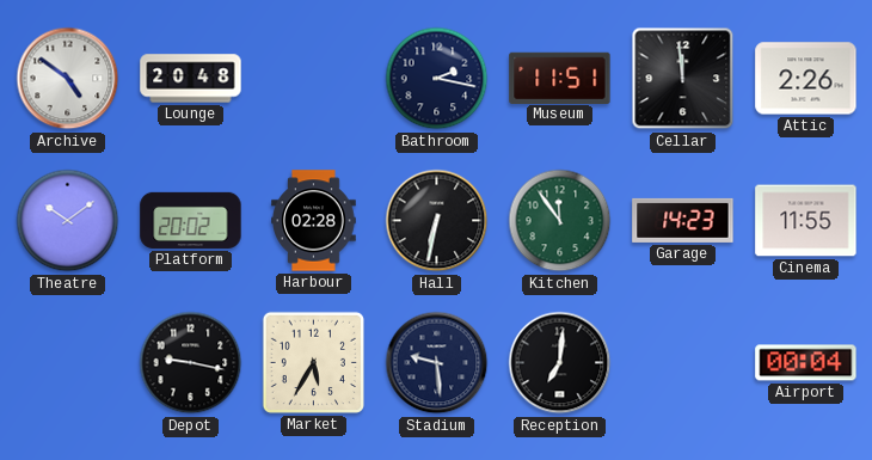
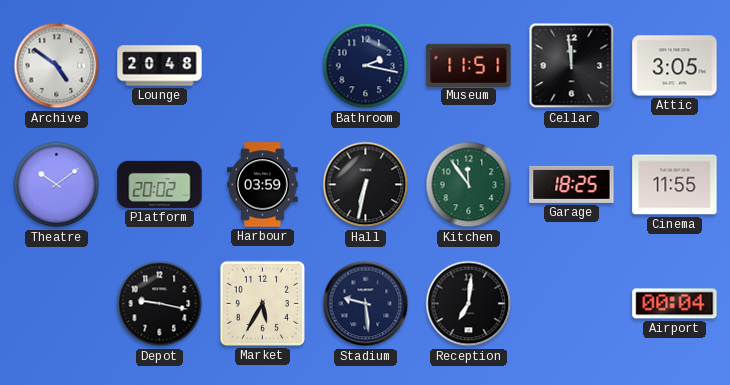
Attic: 2:26 -> 3:05 (675, 66)
Harbour: 02:28 -> 03:59 (263, 185)
Garage: 14:23 -> 18:25 (572, 184)
